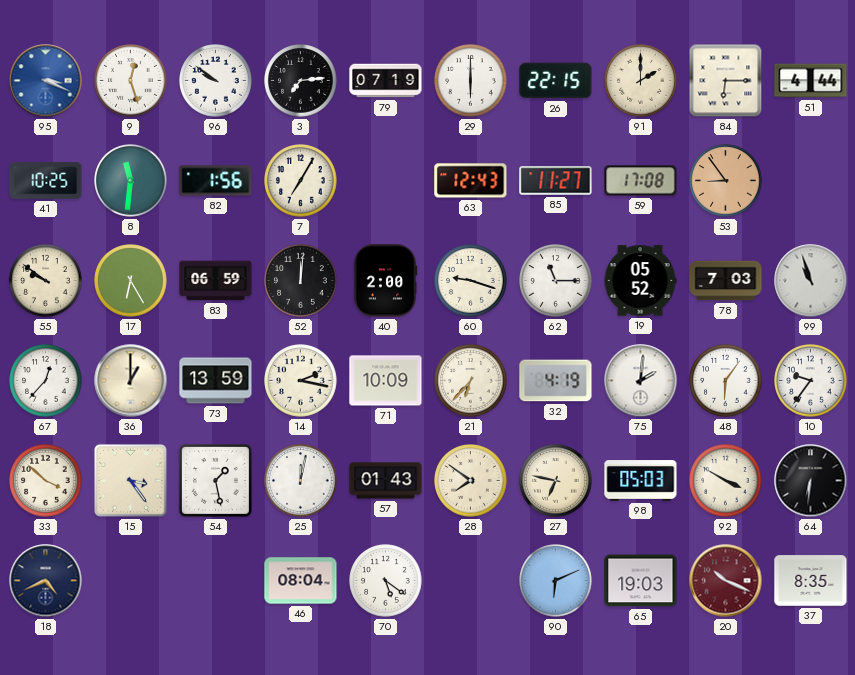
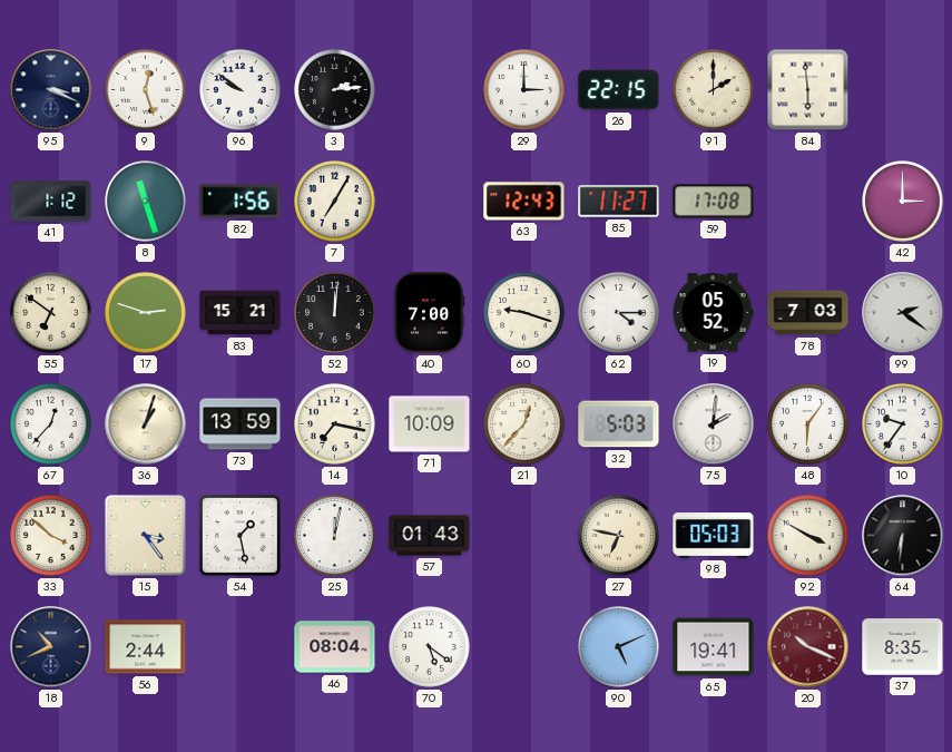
95 dial: blue -> navy (51, 90)
3: 7:14 -> 2:14 (335, 90)
79: 07:19 -> none (386, 81)
29: 6:00 -> 3:00 (524, 90)
84: 6:15 -> 5:59 (808, 90)
51: 4:44 -> none (811, 81)
41: 10:25 -> 1:12 (51, 202)
8: 11:31 -> 11:27 (146, 202)
53: 8:54 -> none (726, 181)
42: none -> 3:00 (903, 202)
55: 9:51 -> 6:51 (51, 313)
17: 6:25 -> 2:48 (146, 313)
83: 06:59 -> 15:21 (241, 313)
40: 2:00 -> 7:00 (429, 313)
62: 11:15 -> 4:15 (619, 313)
99: 10:57 -> 2:21 (903, 313)
36: 1:00 -> 1:03 (146, 424)
14: 2:17 -> 7:17 (335, 424)
21: 6:37 -> 12:37 (524, 424)
32: 4:19 -> 5:03 (619, 424)
28: 7:51 -> none (471, 481)
18: 4:41 -> 10:41 (51, 647)
56: none -> 2:44 (146, 647)
90: 6:11 -> 5:11 (619, 647)
65: 19:03 -> 19:41 (714, 647)
